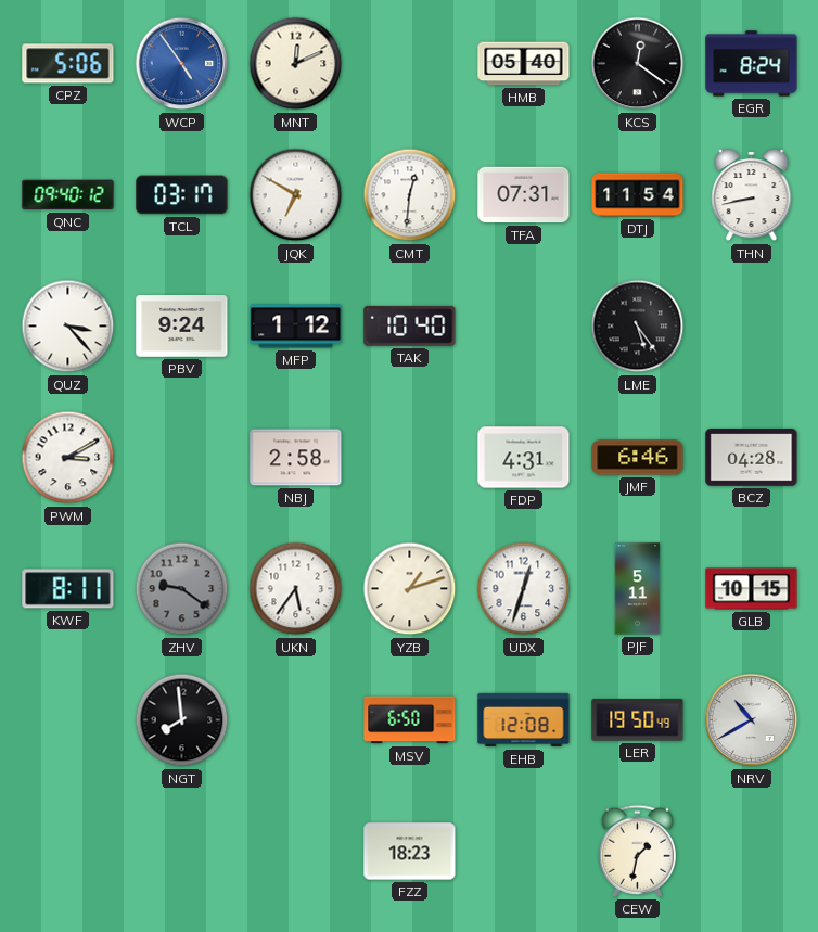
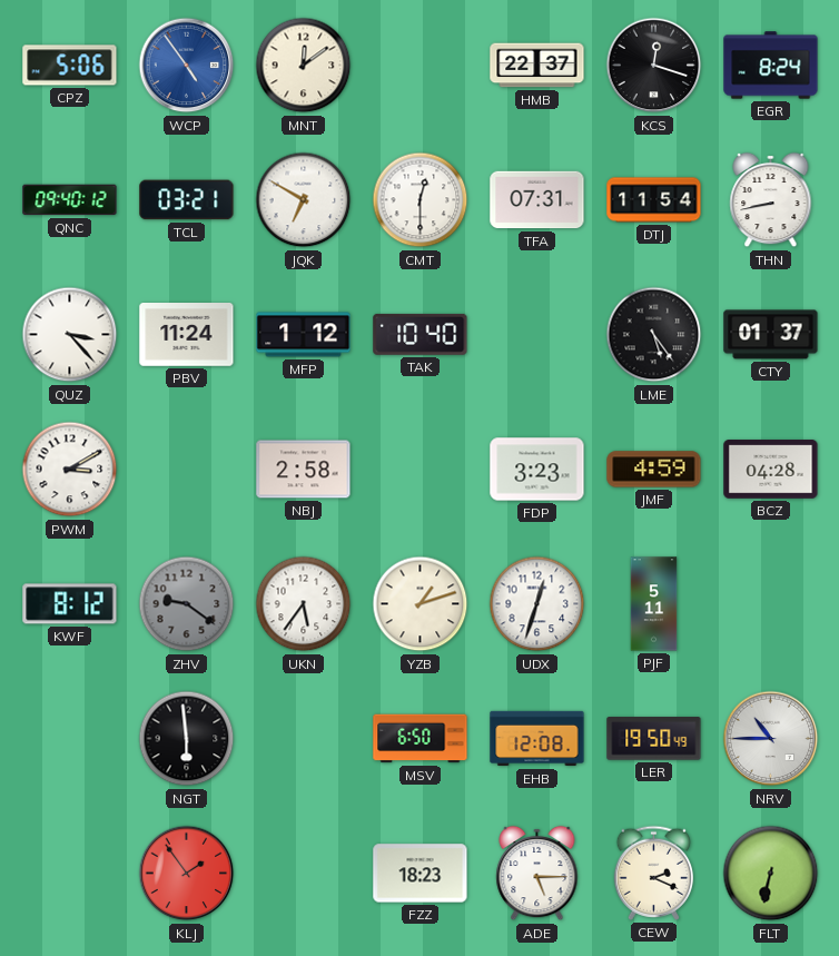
MNT: 12:11 -> 12:09 (304, 66)
HMB: 05:40 -> 22:37 (537, 66)
KCS: 12:21 -> 12:18 (654, 66)
TCL: 03:17 -> 03:21 (187, 200)
CMT: 12:31 -> 12:30 (421, 200)
PBV: 9:24 -> 11:24 (187, 335)
CTY: none -> 01:37 (771, 335)
FDP: 4:31 -> 3:23 (537, 470)
JMF: 6:46 -> 4:59 (654, 470)
KWF: 8:11 -> 8:12 (70, 604)
GLB: 10:15 -> none (752, 589)
NGT: 7:59 -> 5:59 (187, 739)
NRV: 10:40 -> 10:45 (771, 739)
KLJ: none -> 1:54 (187, 874)
ADE: none -> 5:15 (537, 874)
CEW: 1:32 -> 2:19 (654, 873)
FLT: none -> 6:32 (771, 874)
